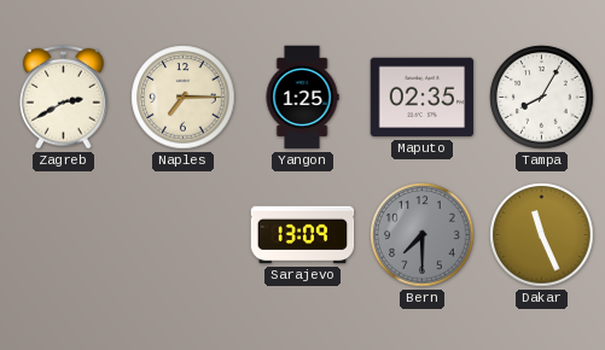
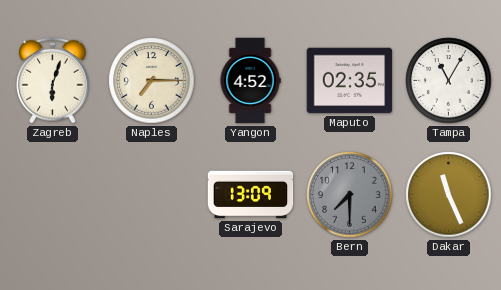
Zagreb: 2:40 -> 6:03 (53, 80)
Yangon: 1:25 -> 4:52 (250, 81)
Tampa: 8:05 -> 11:05 (449, 81)
